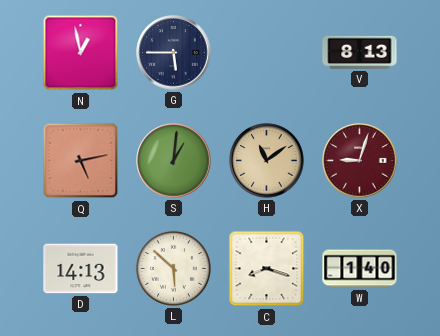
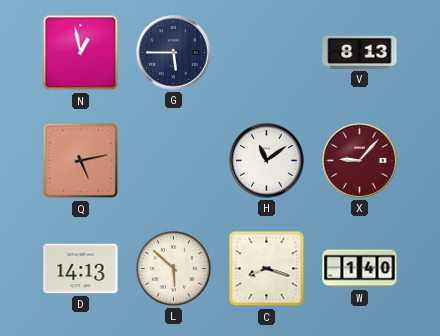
S: 1:01 -> none (174, 161)
H dial: champagne -> white (267, 161)
X: 9:03 -> 9:07 (360, 161)
